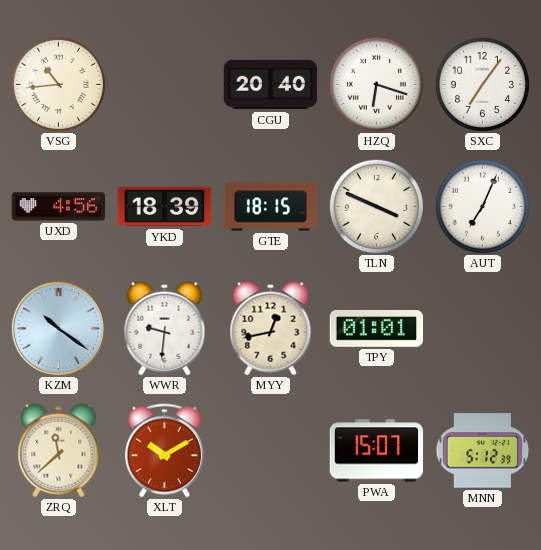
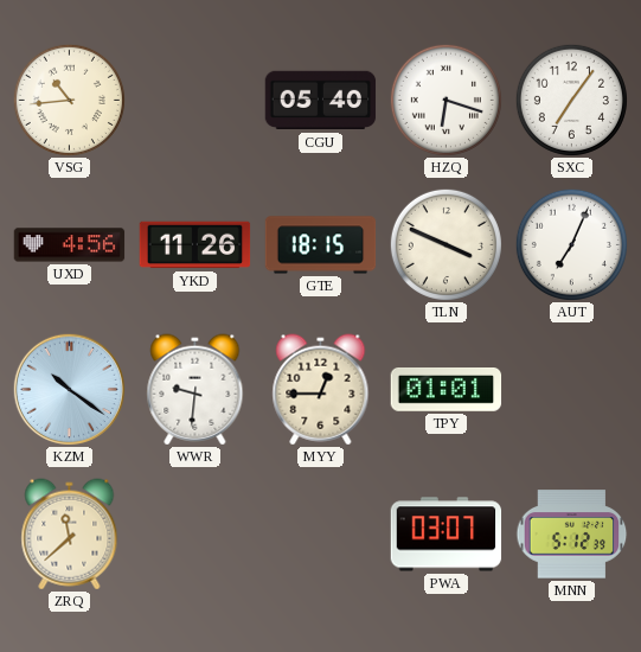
CGU: 20:40 -> 05:40 (321, 101)
YKD: 18:39 -> 11:26 (195, 245)
MYY: 12:43 -> 12:45 (321, 390)
XLT: 10:10 -> none (164, 451)
PWA: 15:07 -> 03:07 (447, 535)
